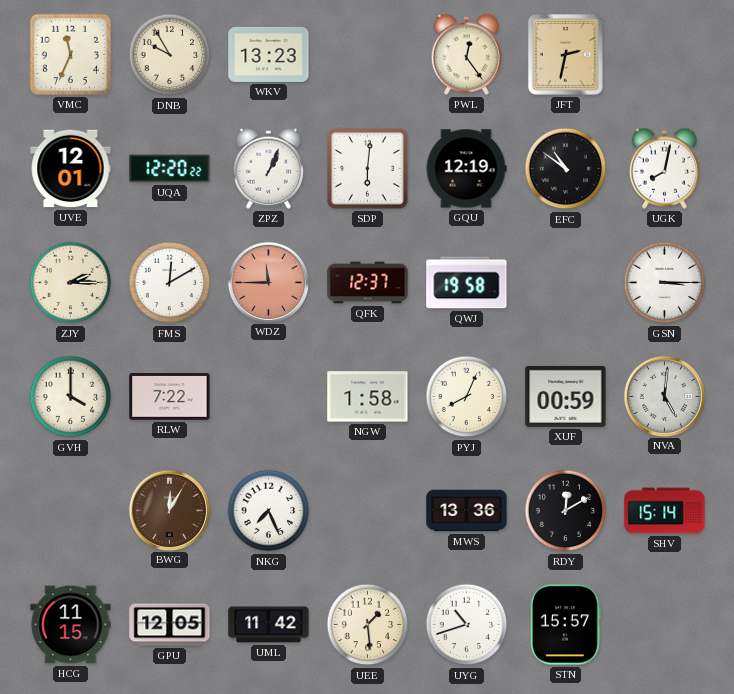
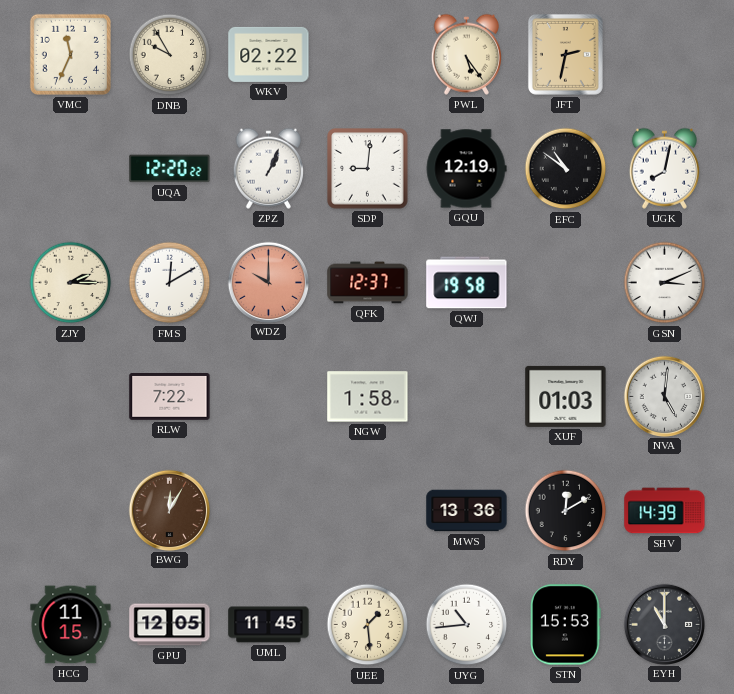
WKV: 13:23 -> 02:22 (269, 54)
PWL: 12:24 -> 5:24 (466, 54)
UVE: 12:01 -> none (71, 169)
SDP: 6:01 -> 9:01 (368, 169)
WDZ: 11:45 -> 10:00 (268, 282)
GSN: 3:15 -> 3:11 (665, 283)
GVH: 4:00 -> none (71, 397)
PYJ: 8:04 -> none (467, 397)
XUF: 00:59 -> 01:03 (566, 396)
NKG: 7:26 -> none (269, 511)
SHV: 15:14 -> 14:39 (665, 511)
UML: 11:42 -> 11:45 (269, 625)
UYG: 10:42 -> 10:44 (467, 625)
STN: 15:57 -> 15:53 (566, 625)
EYH: none -> 11:00 (664, 624)
